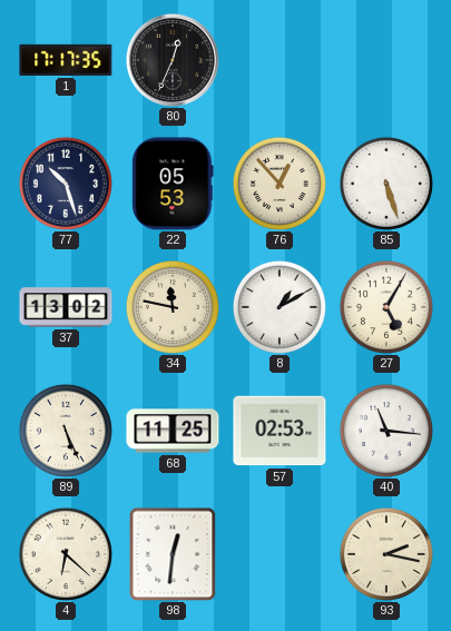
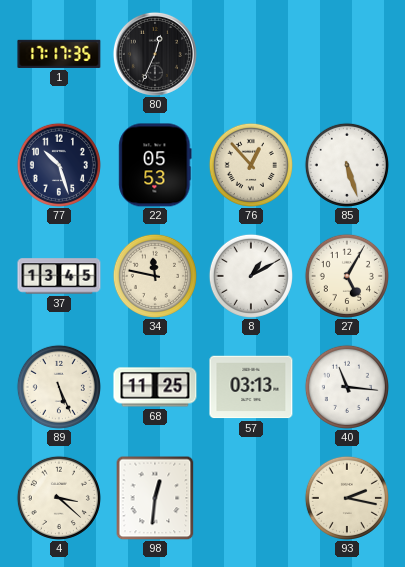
37: 13:02 -> 13:45 (59, 276)
57: 02:53 -> 03:13 (251, 387)
4: 6:22 -> 3:22 (59, 498)
